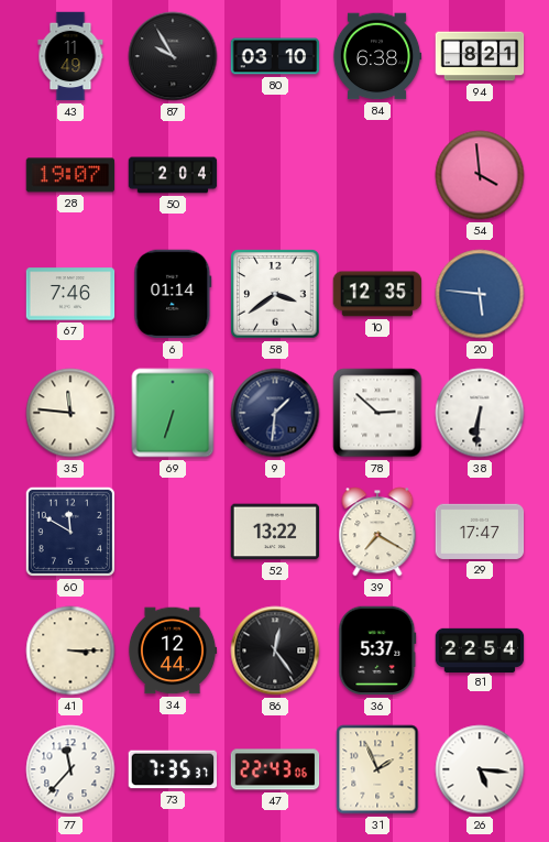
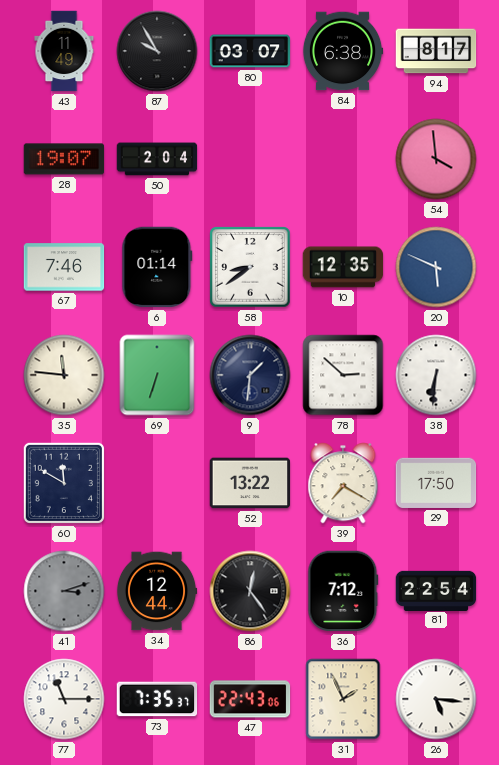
80: 03:10 -> 03:07 (250, 51)
94: 8:21 -> 8:17 (436, 51)
58: 3:39 -> 8:39 (250, 267)
20: 5:46 -> 5:49 (436, 267)
29: 17:47 -> 17:50 (436, 483)
41: 3:15 -> 3:12 (64, 591)
41 dial: cream -> grey (64, 591)
36: 5:37 -> 7:12 (343, 591)
77: 11:37 -> 11:15 (64, 699)
